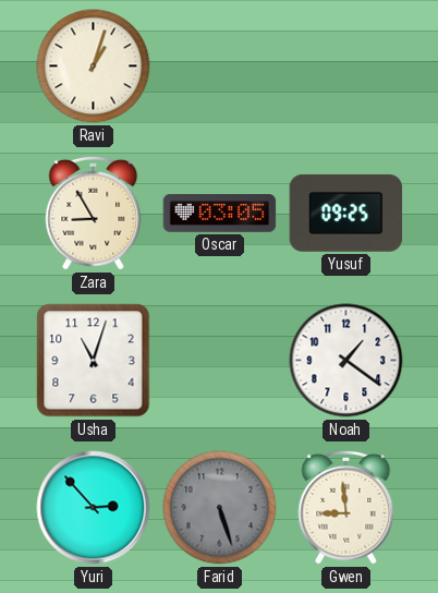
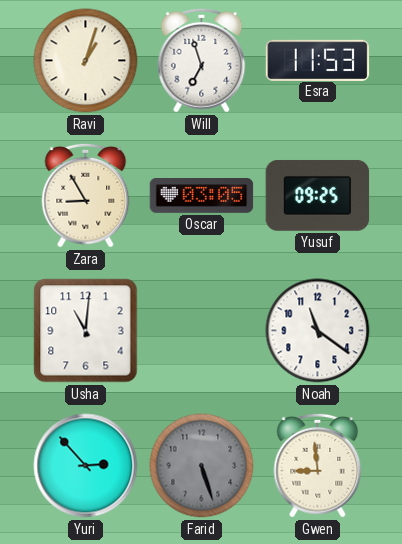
Will: none -> 6:57 (202, 60)
Esra: none -> 11:53 (318, 60)
Usha: 11:03 -> 11:01 (86, 331)
Noah: 1:21 -> 11:21 (318, 331)
